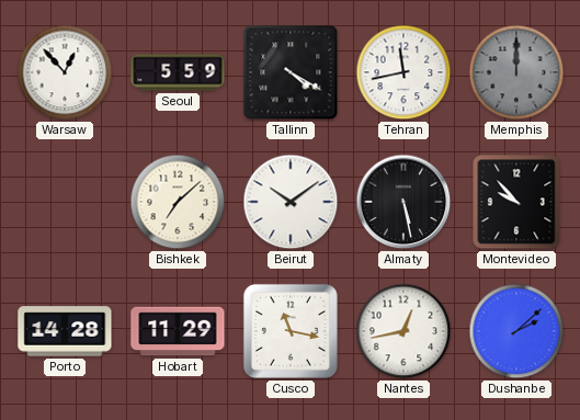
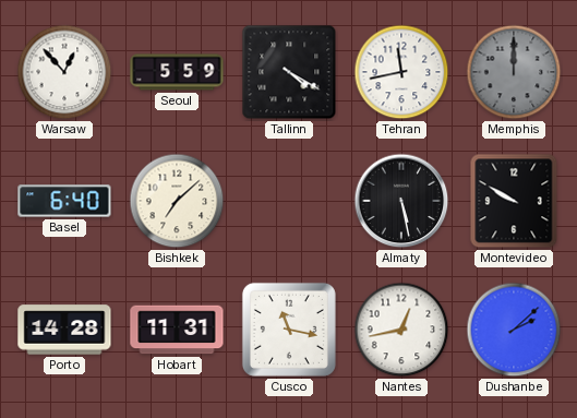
Basel: none -> 6:40 (64, 201)
Beirut: 10:09 -> none (291, 202)
Montevideo: 9:53 -> 9:50 (514, 201)
Hobart: 11:29 -> 11:31 (177, 330)
